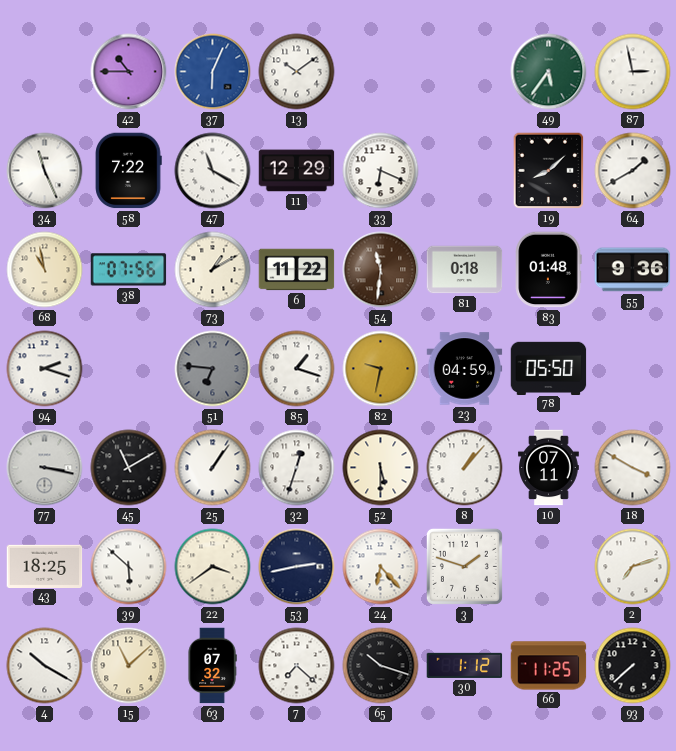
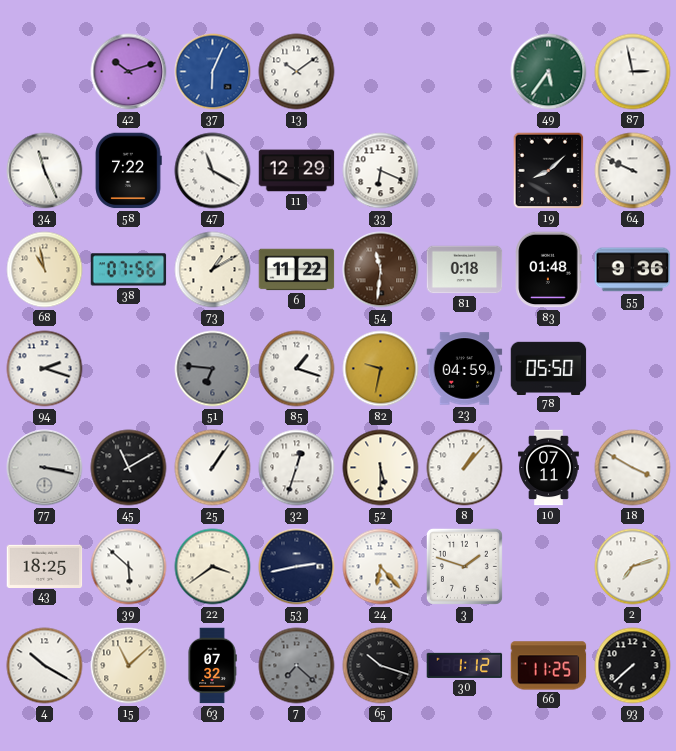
42: 10:45 -> 10:12 (129, 72)
64: 1:40 -> 9:49 (633, 171)
7 dial: white -> grey (297, 666)
